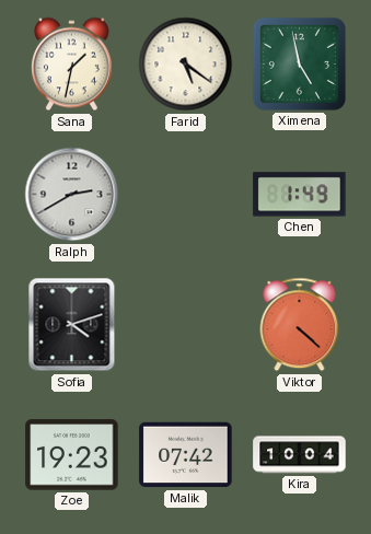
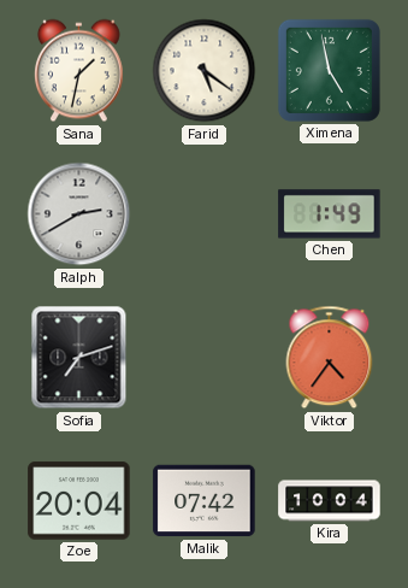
Sofia: 4:12 -> 7:12 (79, 358)
Viktor: 4:22 -> 4:36 (330, 358)
Zoe: 19:23 -> 20:04 (79, 501)
